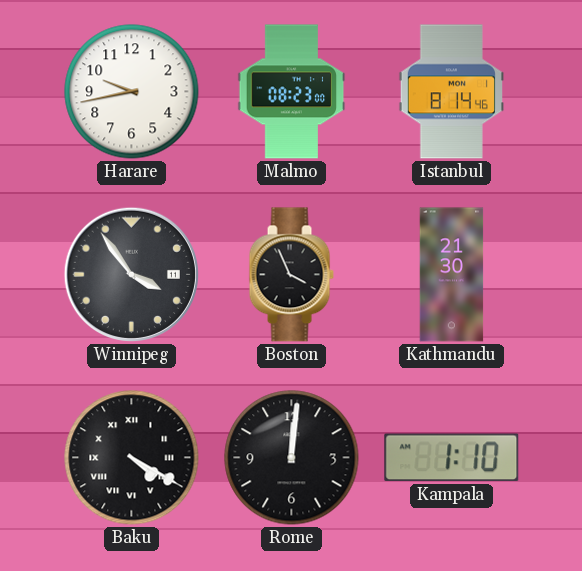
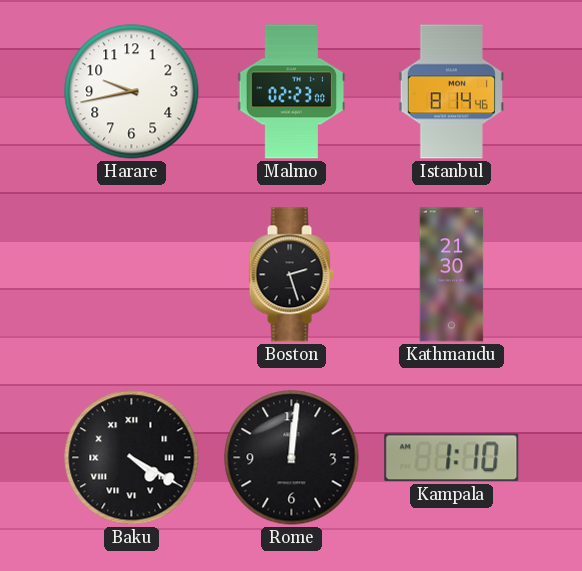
Malmo: 08:23 -> 02:23 (292, 92)
Winnipeg: 3:54 -> none (131, 274)
Boston: 3:56 -> 2:27 (291, 275)
